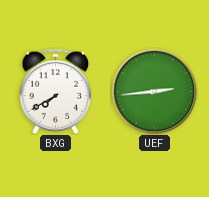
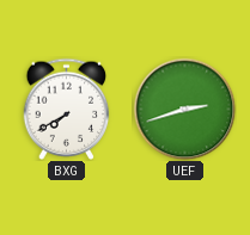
UEF: 2:44 -> 2:42 (184, 109)
